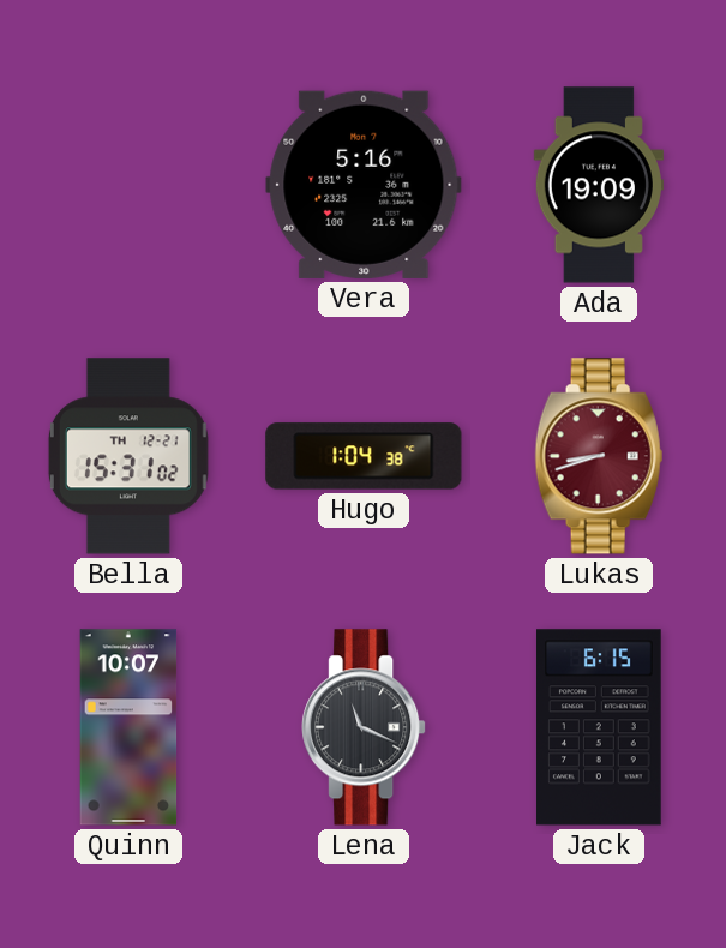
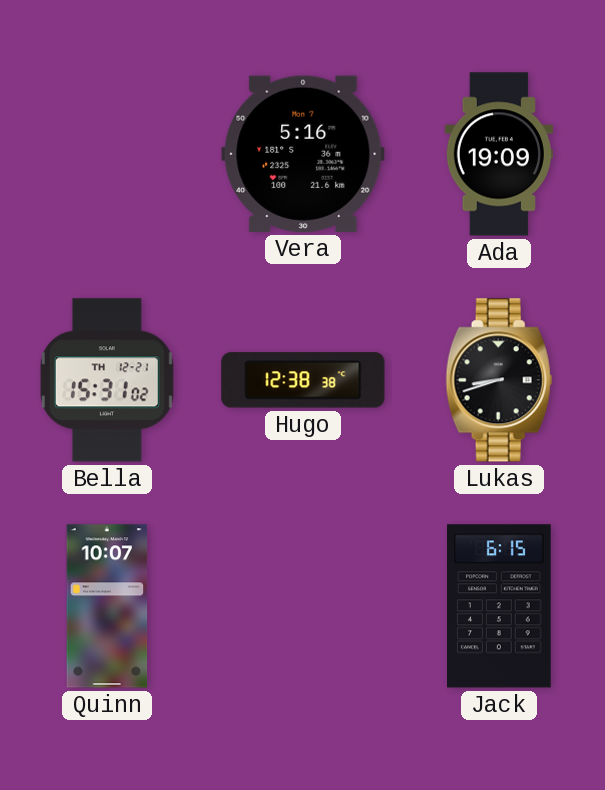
Hugo: 1:04 -> 12:38 (303, 380)
Lukas dial: burgundy -> black (499, 380)
Lena: 11:19 -> none (364, 727)
